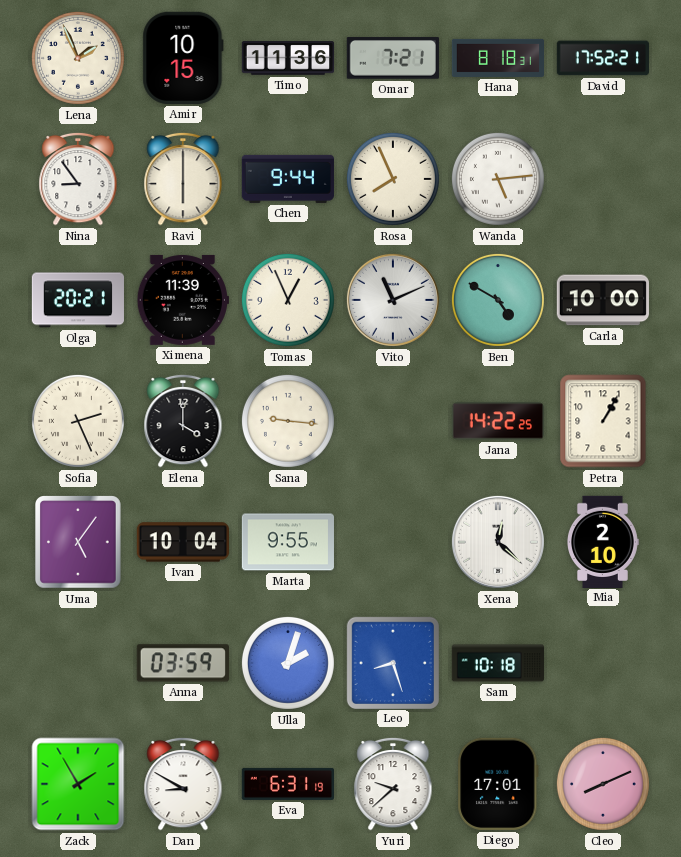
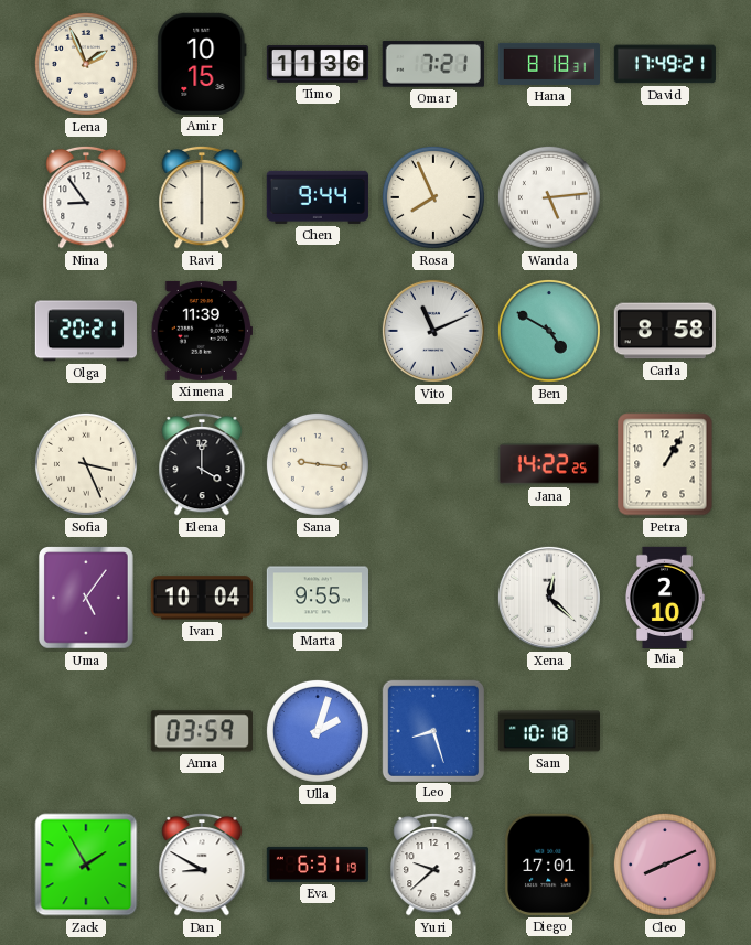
David: 17:52 -> 17:49 (665, 64)
Tomas: 12:56 -> none (288, 300)
Carla: 10:00 -> 8:58 (665, 331)
Sofia: 2:26 -> 3:26 (86, 464)
